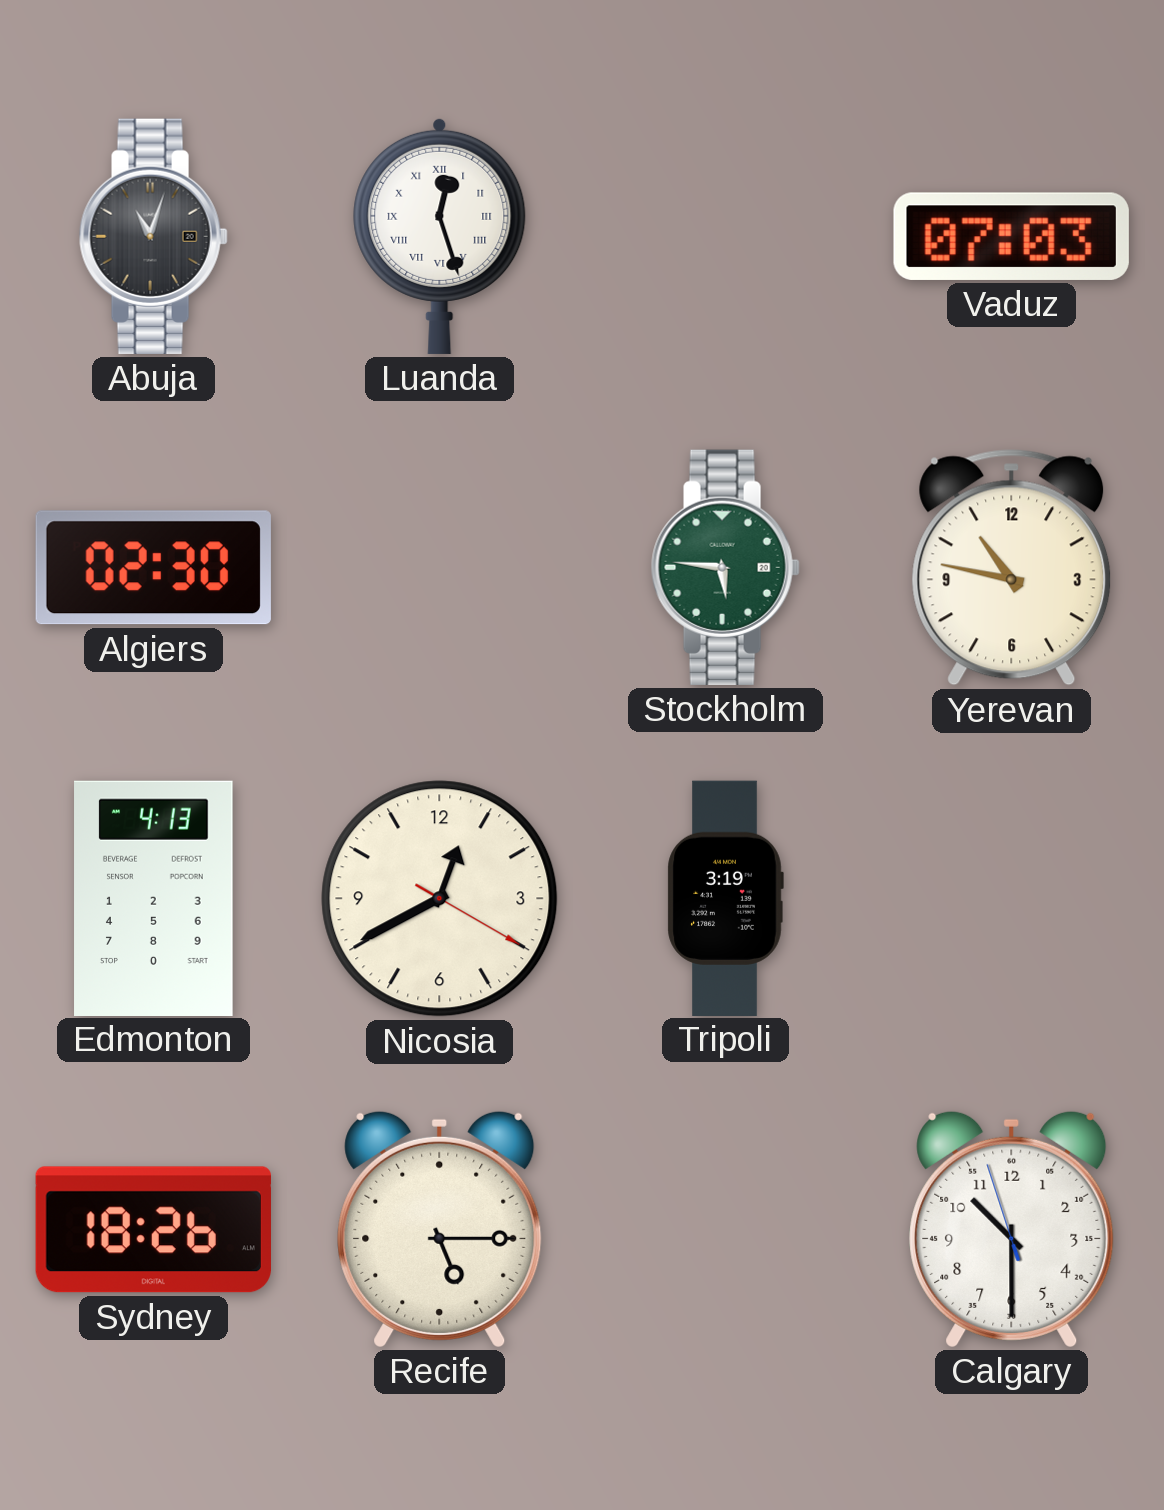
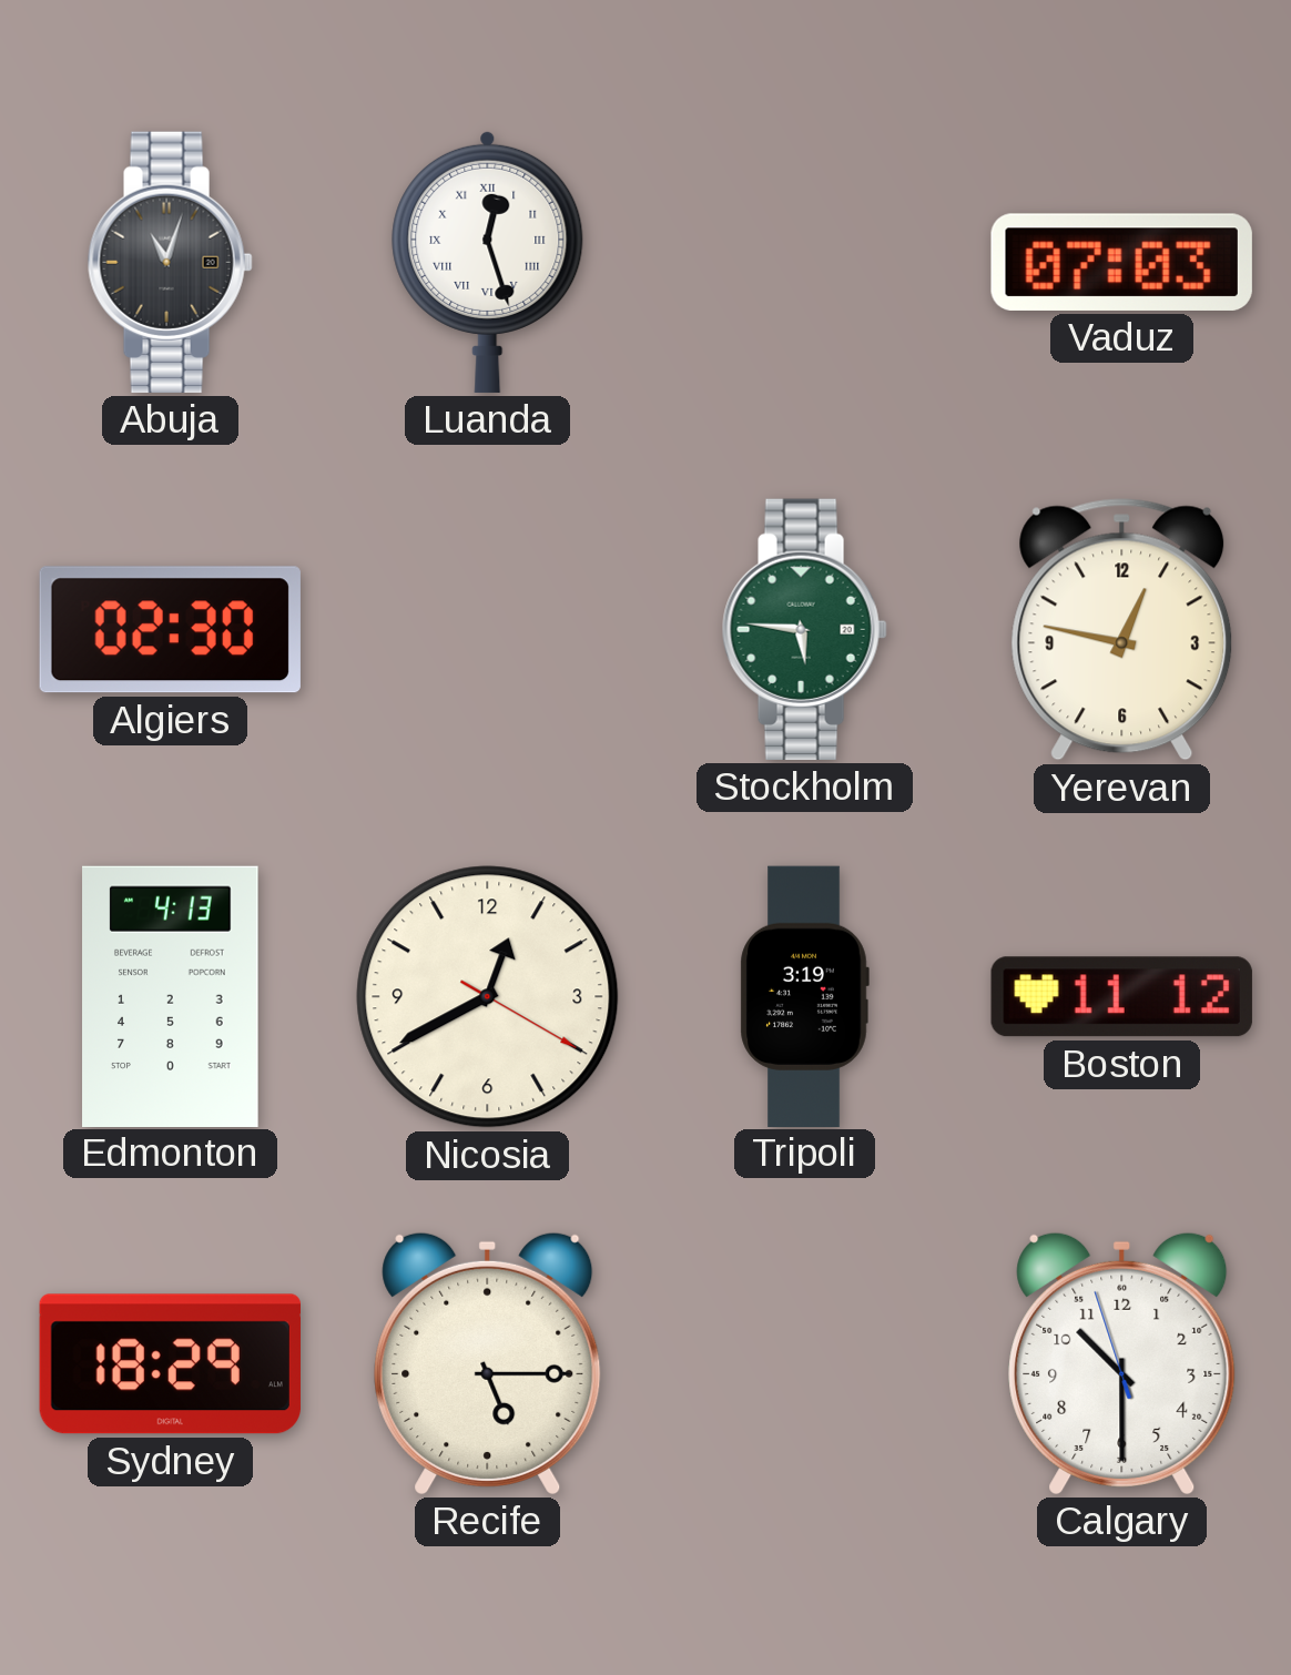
Yerevan: 10:47 -> 12:47 (1122, 630)
Boston: none -> 11:12 (1121, 997)
Sydney: 18:26 -> 18:29 (170, 1364)
